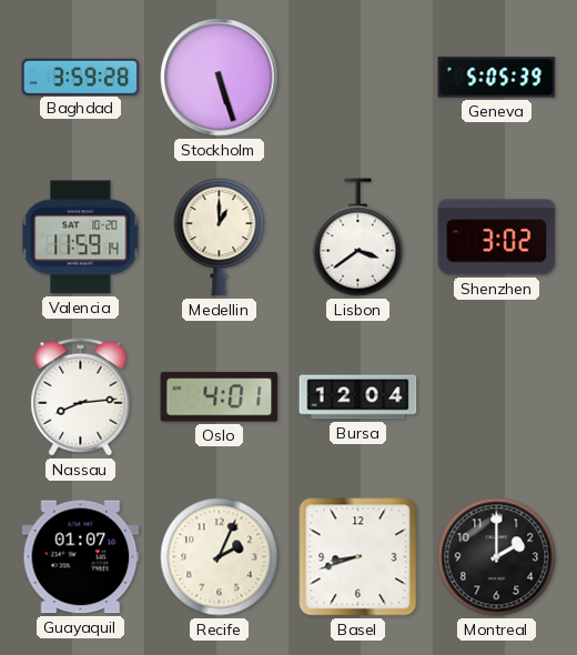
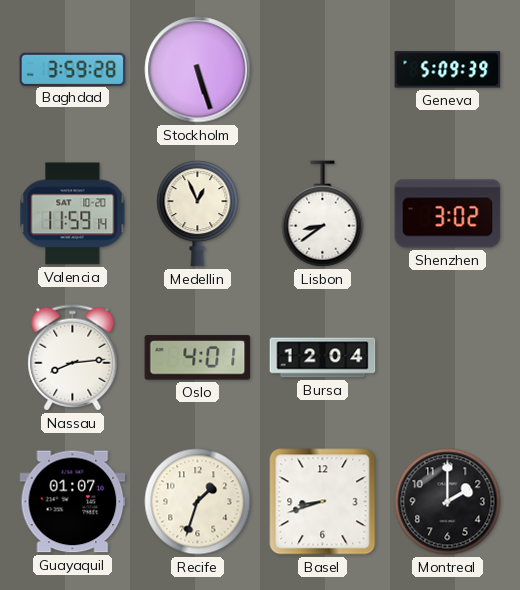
Geneva: 5:05 -> 5:09 (448, 70)
Medellin: 1:00 -> 12:56 (198, 214)
Lisbon: 3:39 -> 8:39 (323, 214)
Recife: 2:04 -> 1:33 (198, 502)
